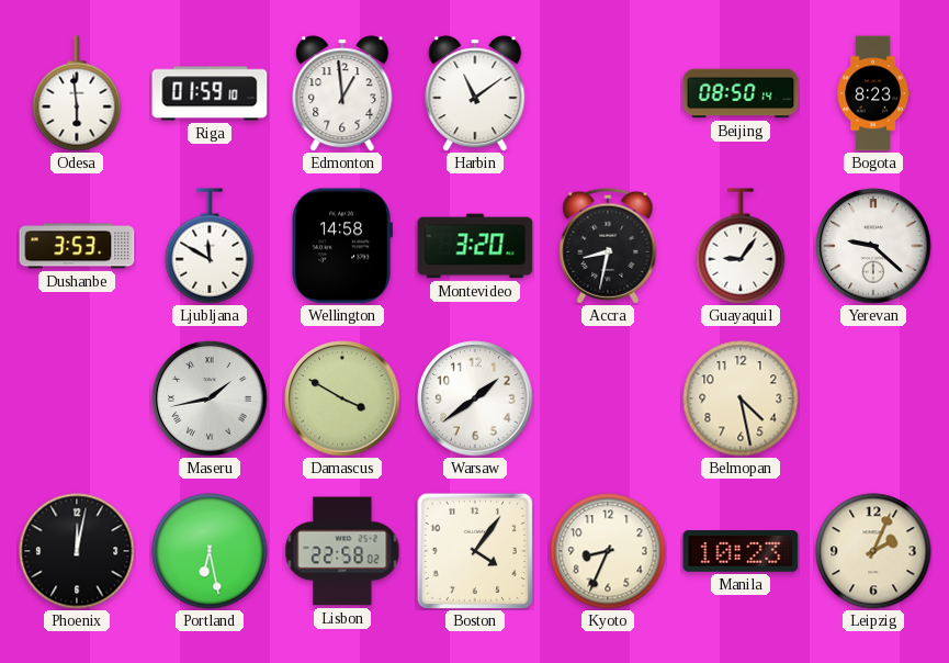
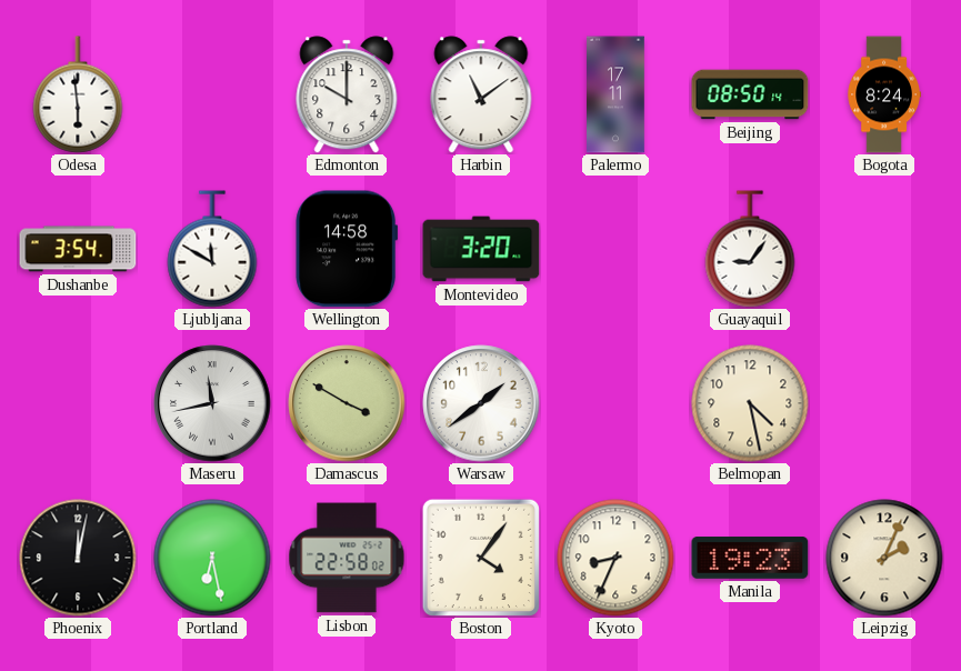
Riga: 01:59 -> none (210, 93)
Edmonton: 12:59 -> 10:00 (347, 94)
Palermo: none -> 17:11 (617, 94)
Bogota: 8:23 -> 8:24 (884, 94)
Dushanbe: 3:53 -> 3:54 (78, 249)
Accra: 8:32 -> none (608, 246)
Yerevan: 9:22 -> none (873, 246)
Maseru: 1:43 -> 11:43 (212, 403)
Manila: 10:23 -> 19:23 (750, 558)
